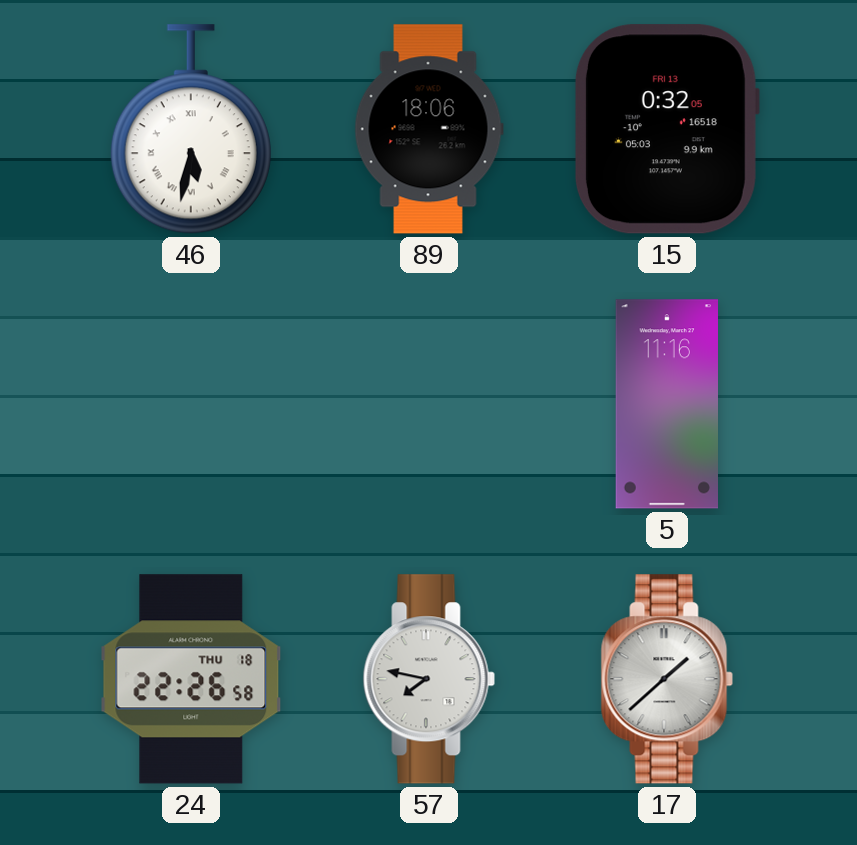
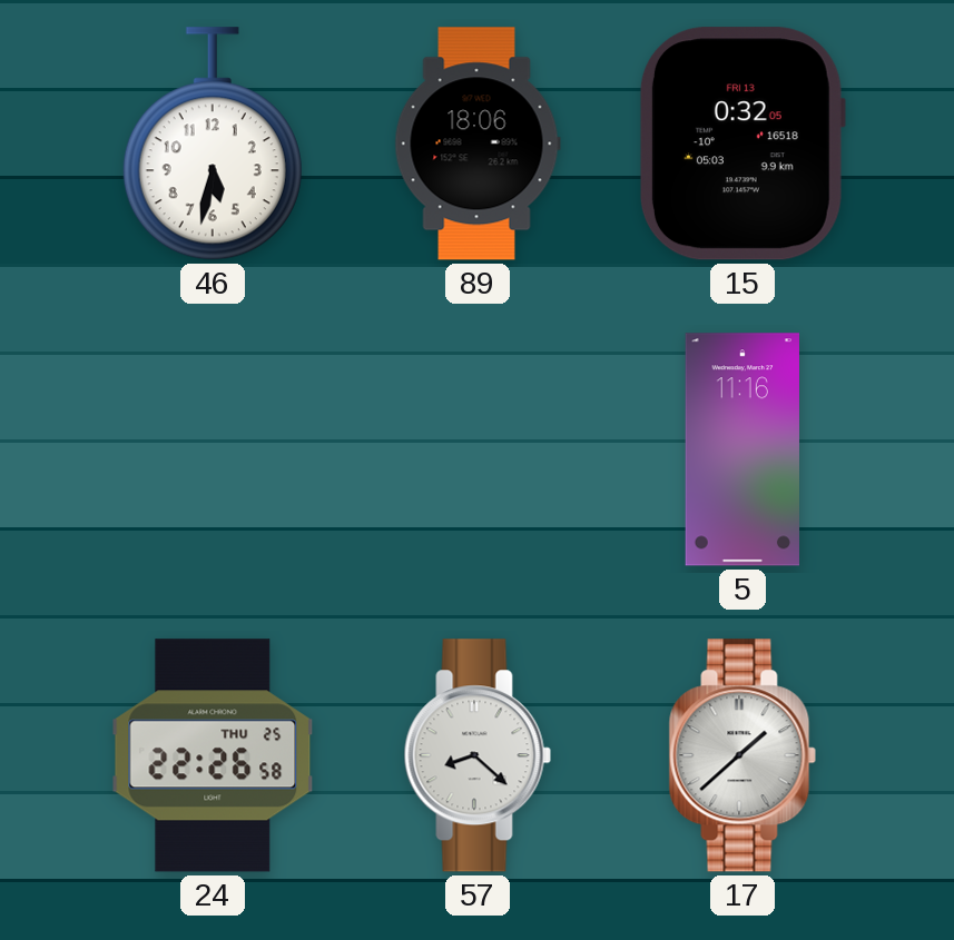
46 numerals: Roman -> Arabic (213, 144)
24 date: THU 18 -> THU 25 (213, 755)
57: 7:47 -> 8:22 (478, 755)
